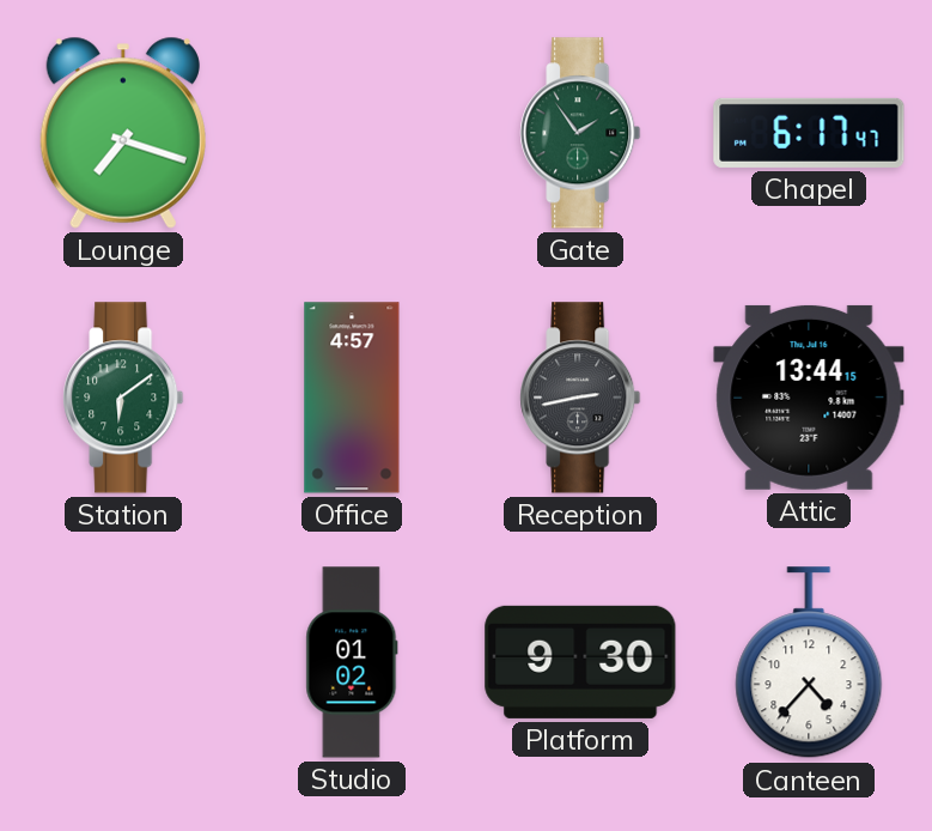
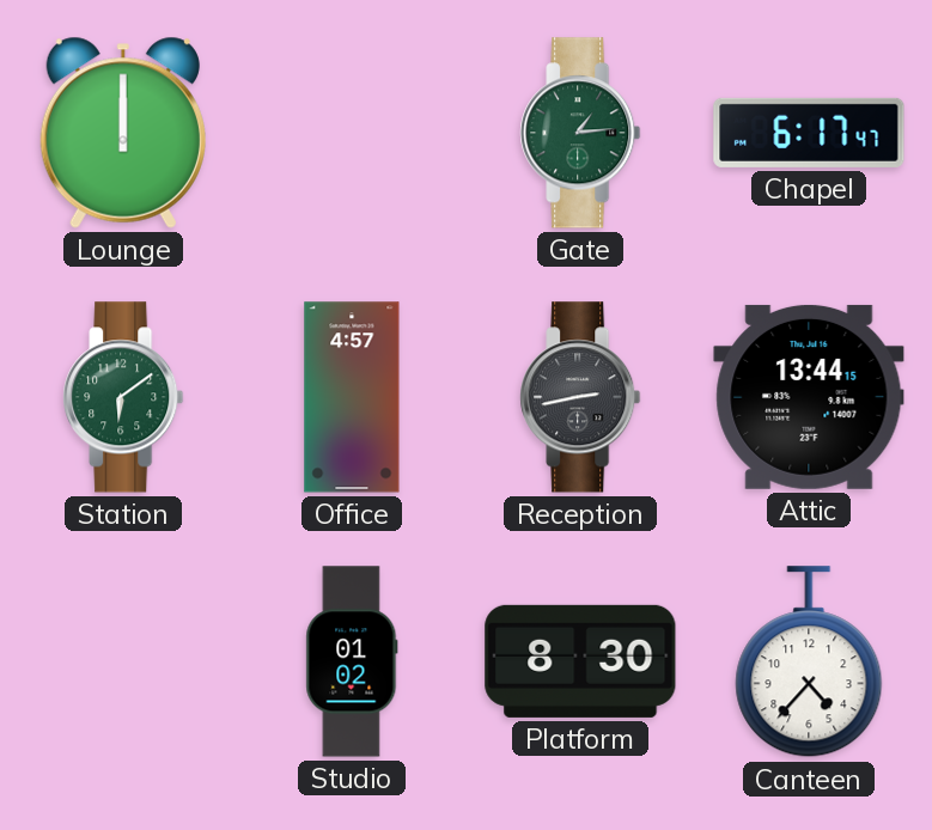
Lounge: 7:18 -> 12:00 (123, 133)
Gate: 1:54 -> 1:14 (580, 133)
Platform: 9:30 -> 8:30 (580, 661)
